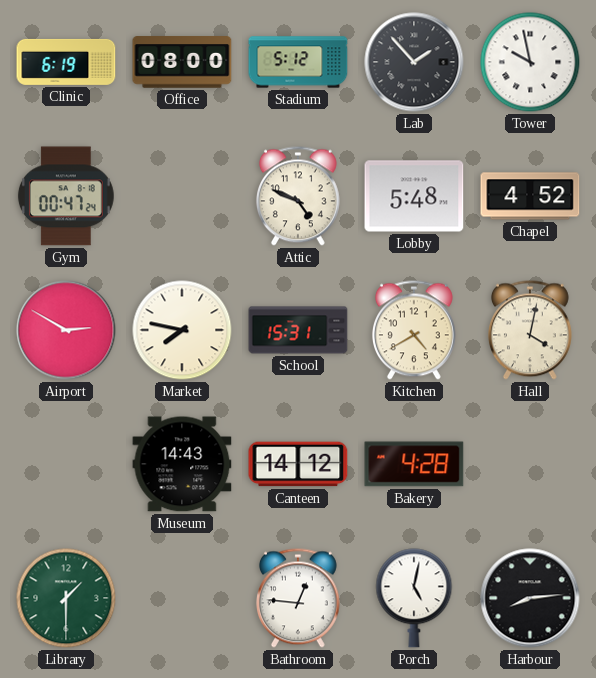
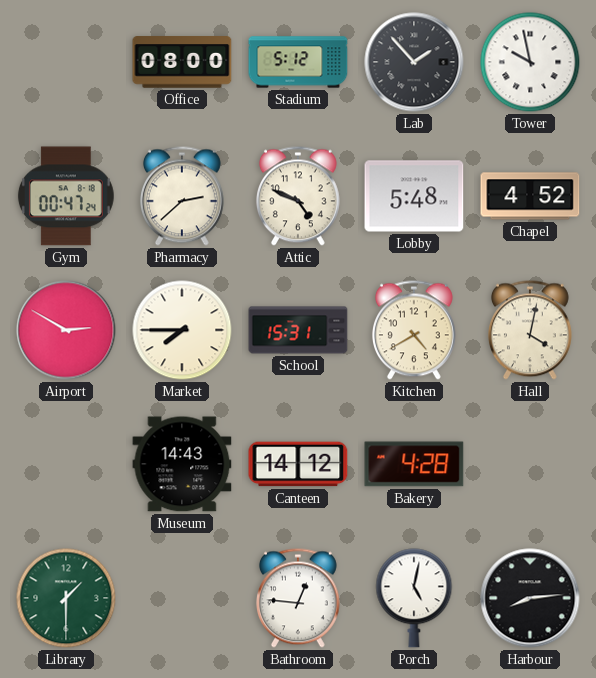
Clinic: 6:19 -> none (66, 62)
Pharmacy: none -> 2:38 (182, 196)
Market: 7:47 -> 7:45 (182, 330)
